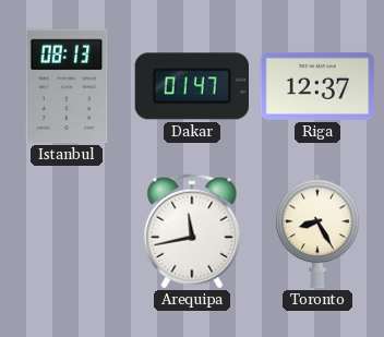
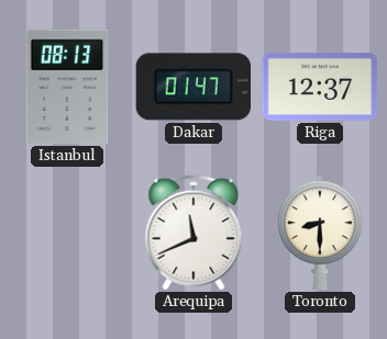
Arequipa: 11:43 -> 11:41 (193, 233)
Toronto: 8:25 -> 8:30 (320, 233)
